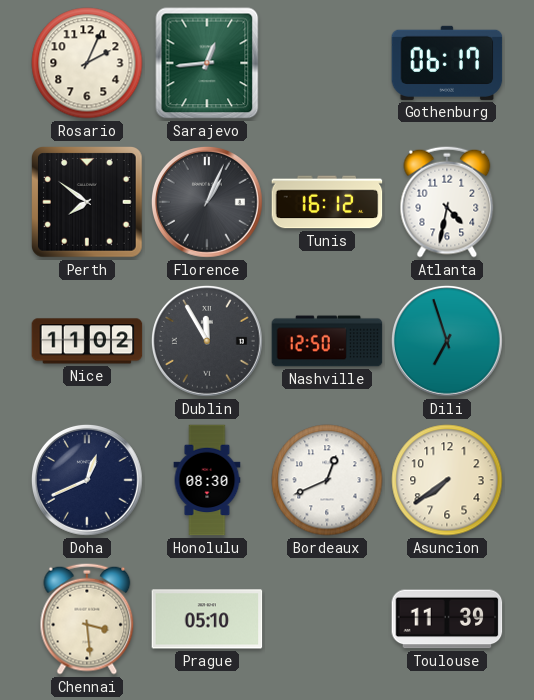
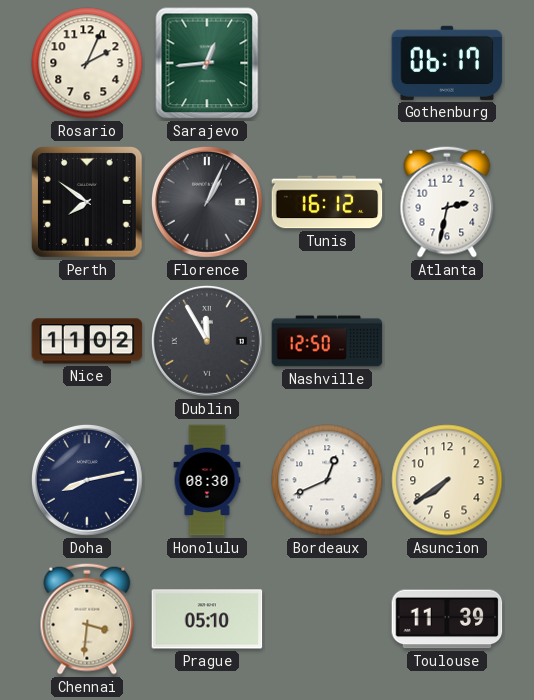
Atlanta: 4:32 -> 2:32 (447, 202)
Dili: 6:57 -> none (447, 341)
Doha: 12:41 -> 8:13 (87, 480)
Chennai: 3:29 -> 3:31 (87, 619)
